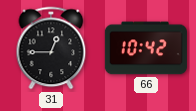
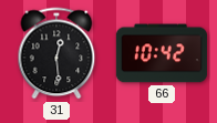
31: 12:45 -> 12:29 (56, 53)
